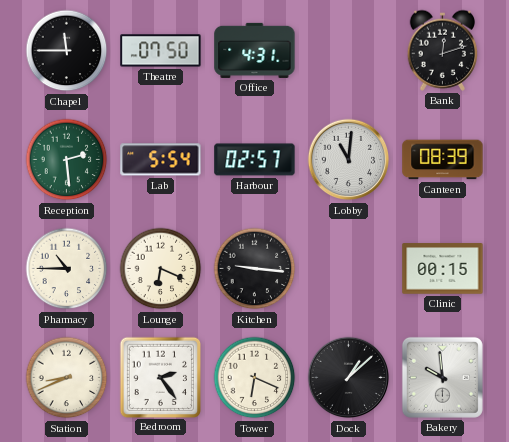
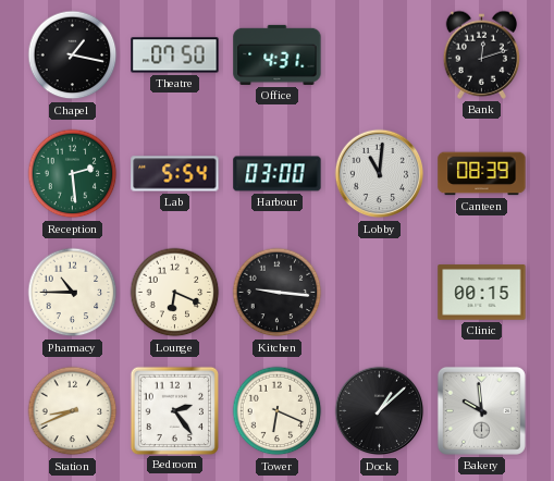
Chapel: 11:45 -> 1:17 (73, 55)
Harbour: 02:57 -> 03:00 (278, 174)
